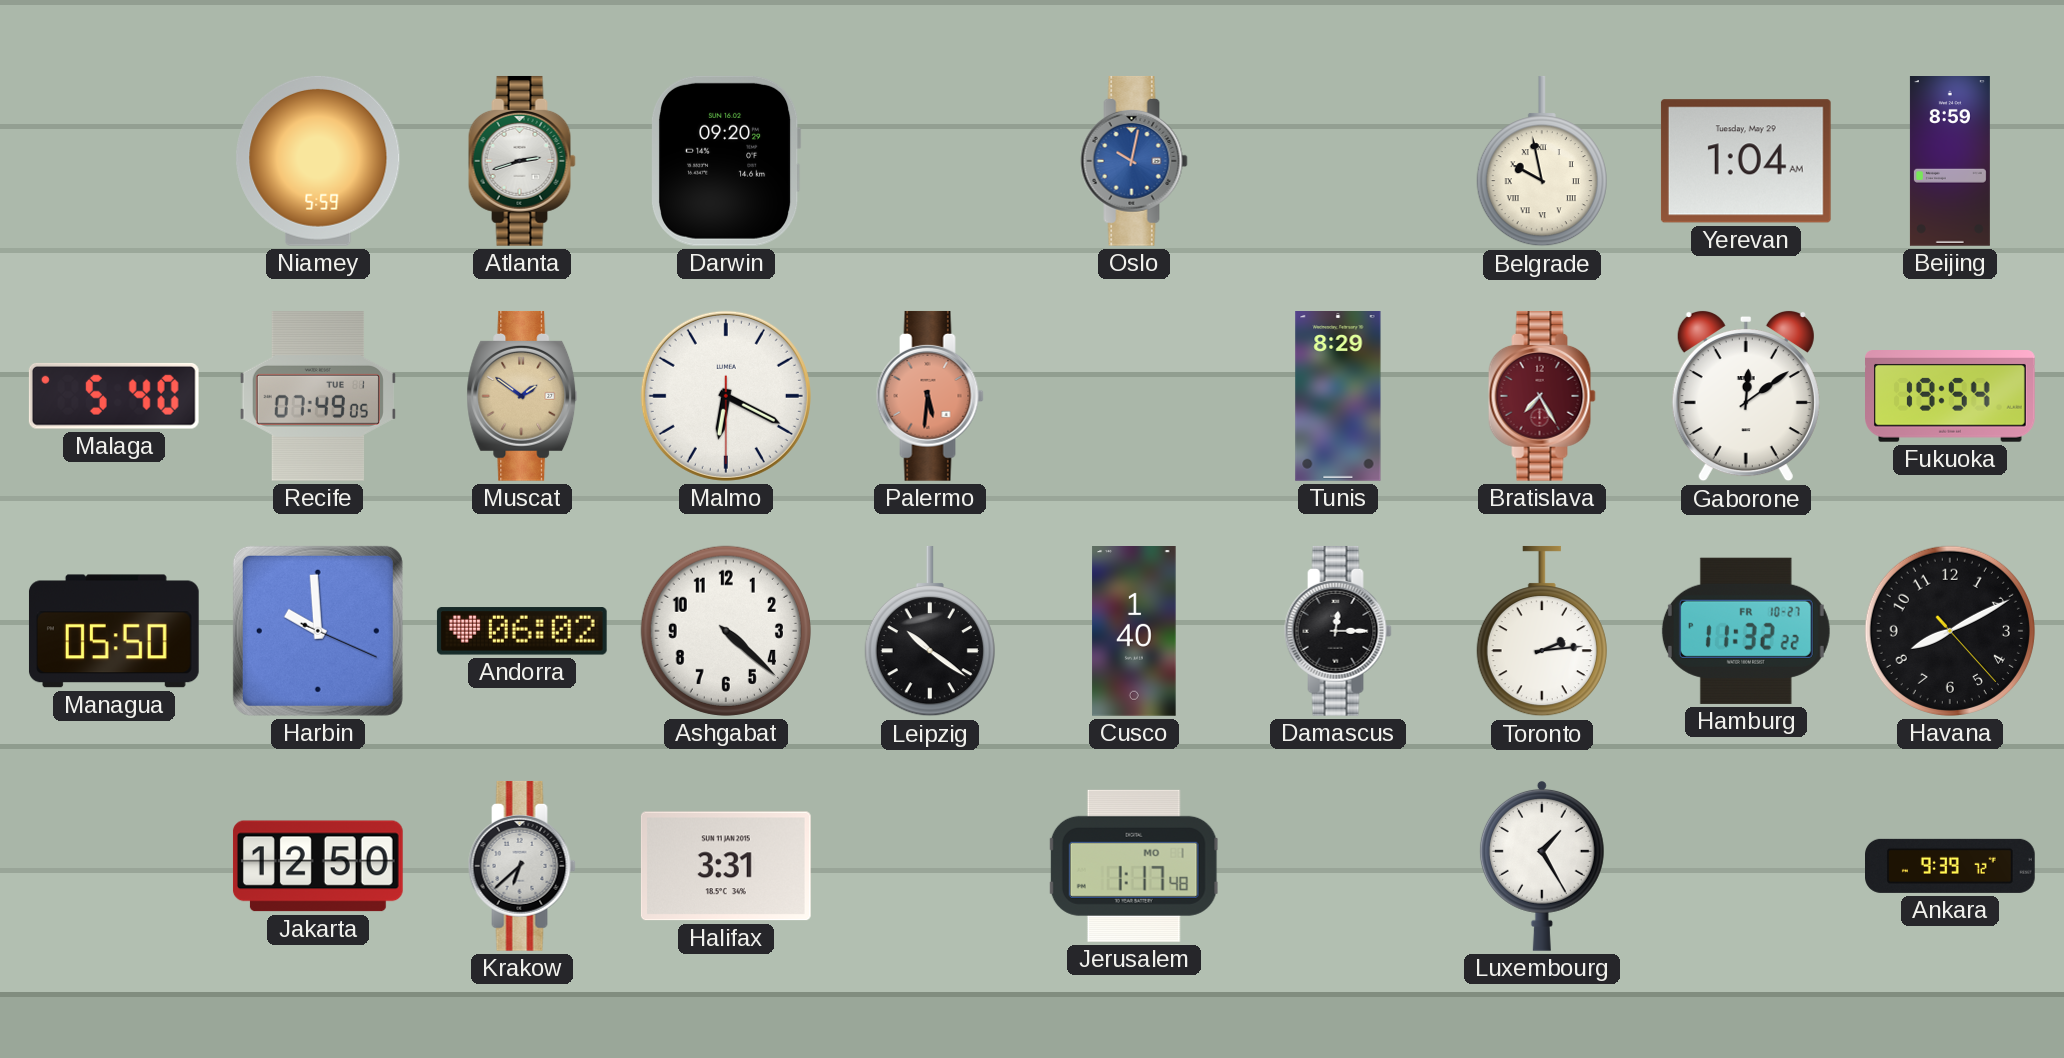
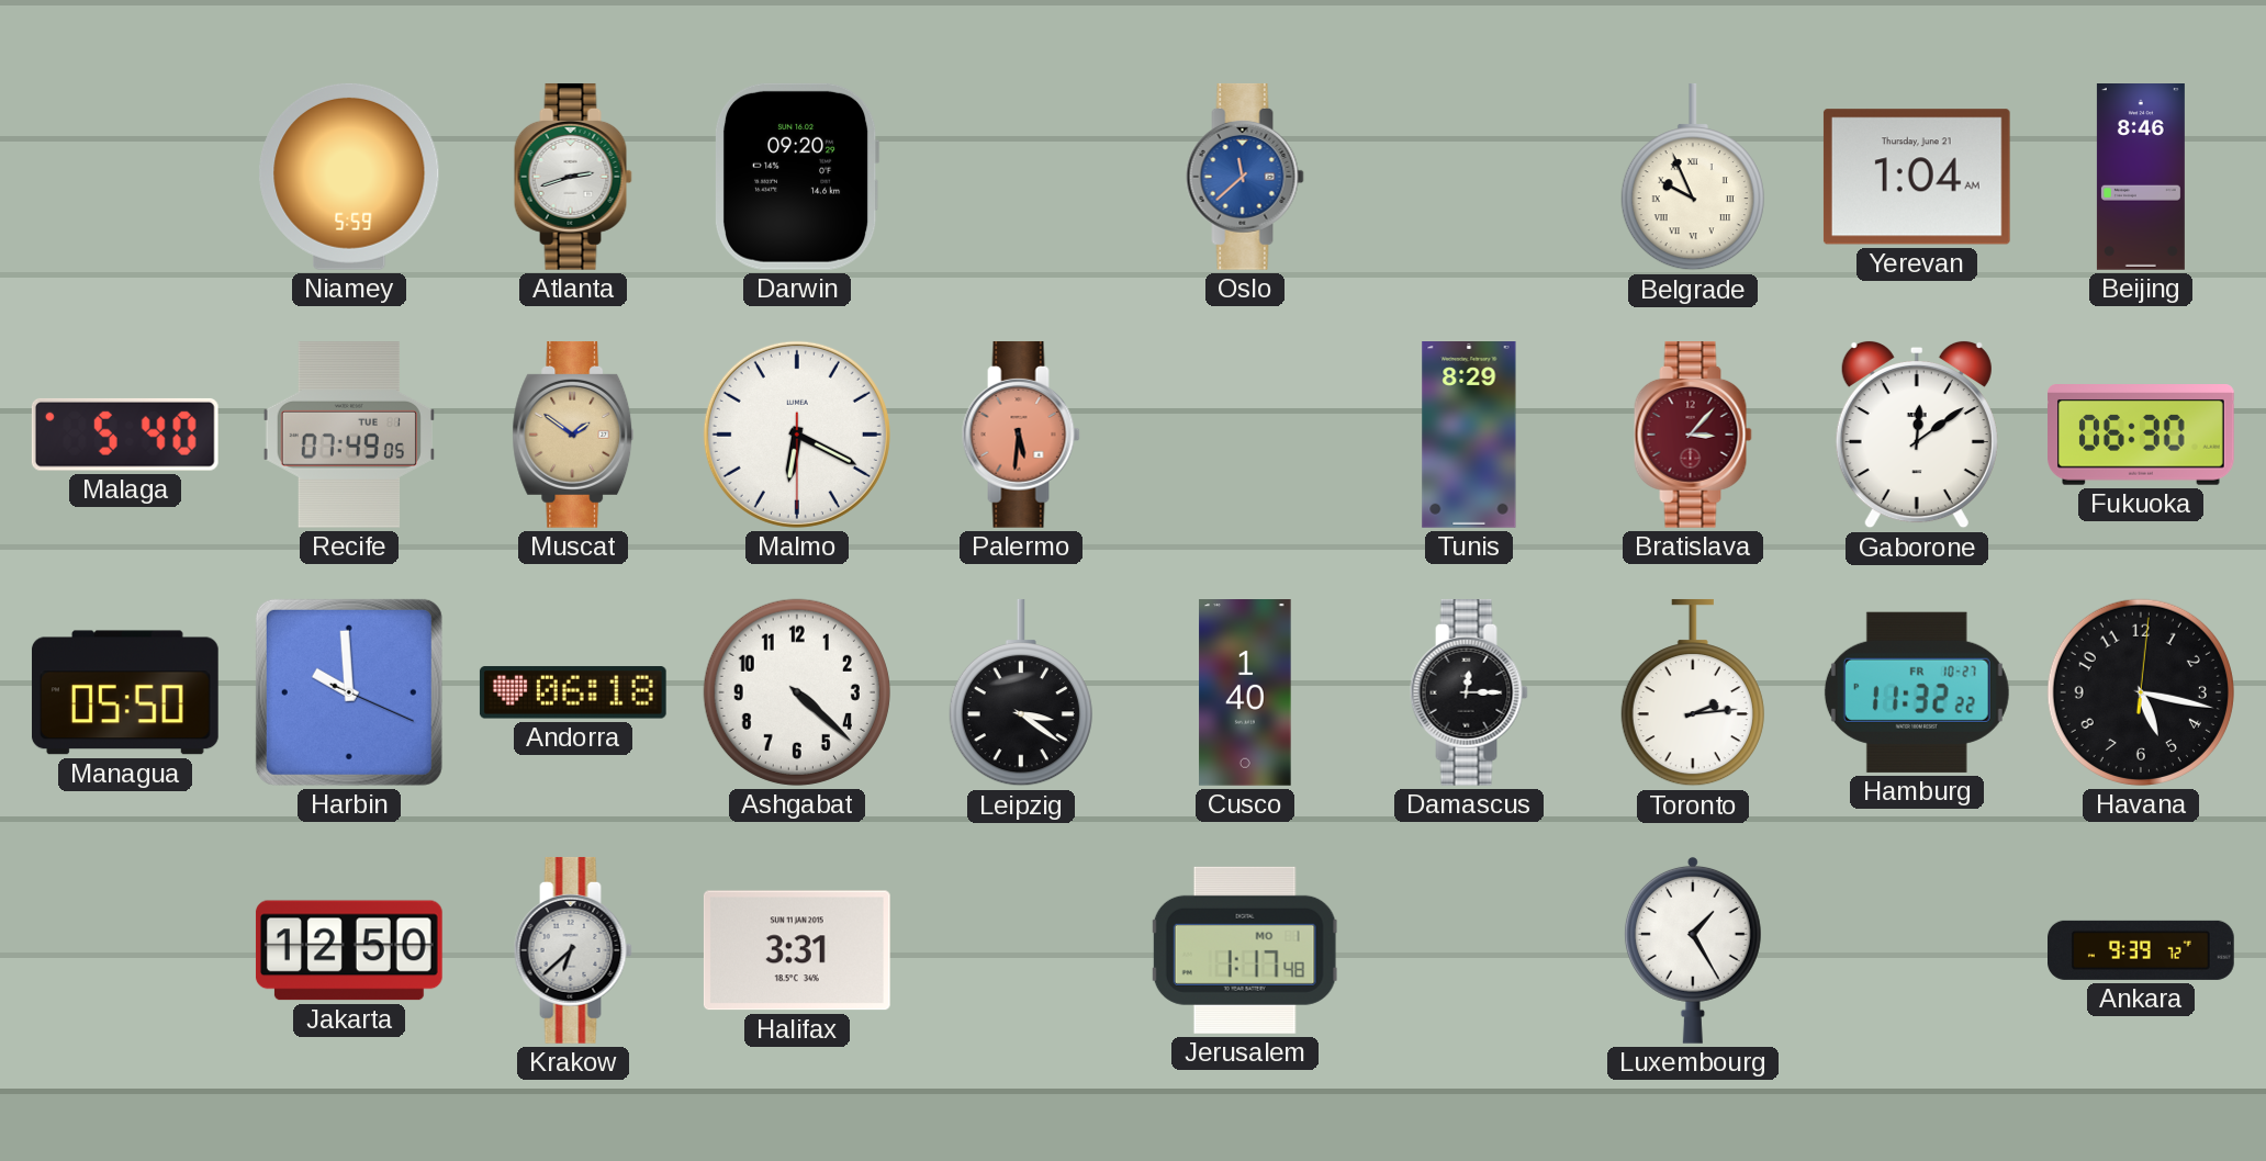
Oslo: 10:02 -> 11:38 (1245, 177)
Belgrade: 9:58 -> 9:56 (1693, 177)
Yerevan date: Tuesday, May 29 -> Thursday, June 21 (1917, 177)
Beijing: 8:59 -> 8:46 (2141, 178)
Bratislava: 7:25 -> 3:07 (1693, 435)
Fukuoka: 19:54 -> 06:30 (2142, 436)
Andorra: 06:02 -> 06:18 (573, 692)
Leipzig: 10:21 -> 3:21 (1021, 692)
Havana: 8:10 -> 5:17 (2141, 692)
